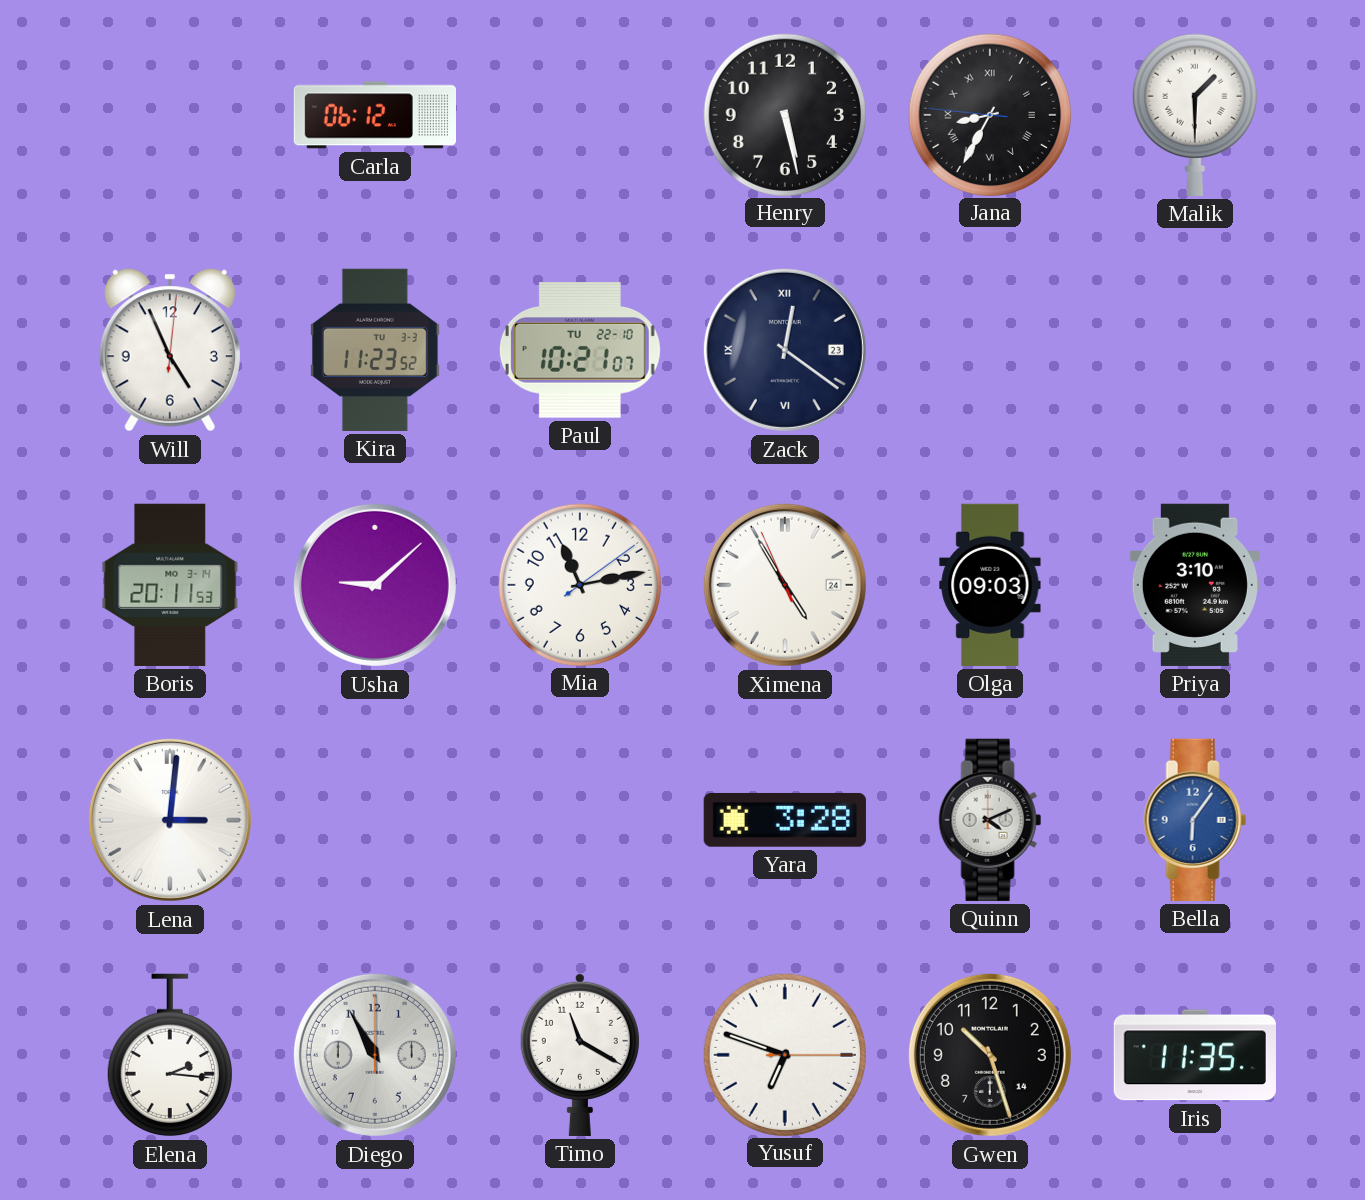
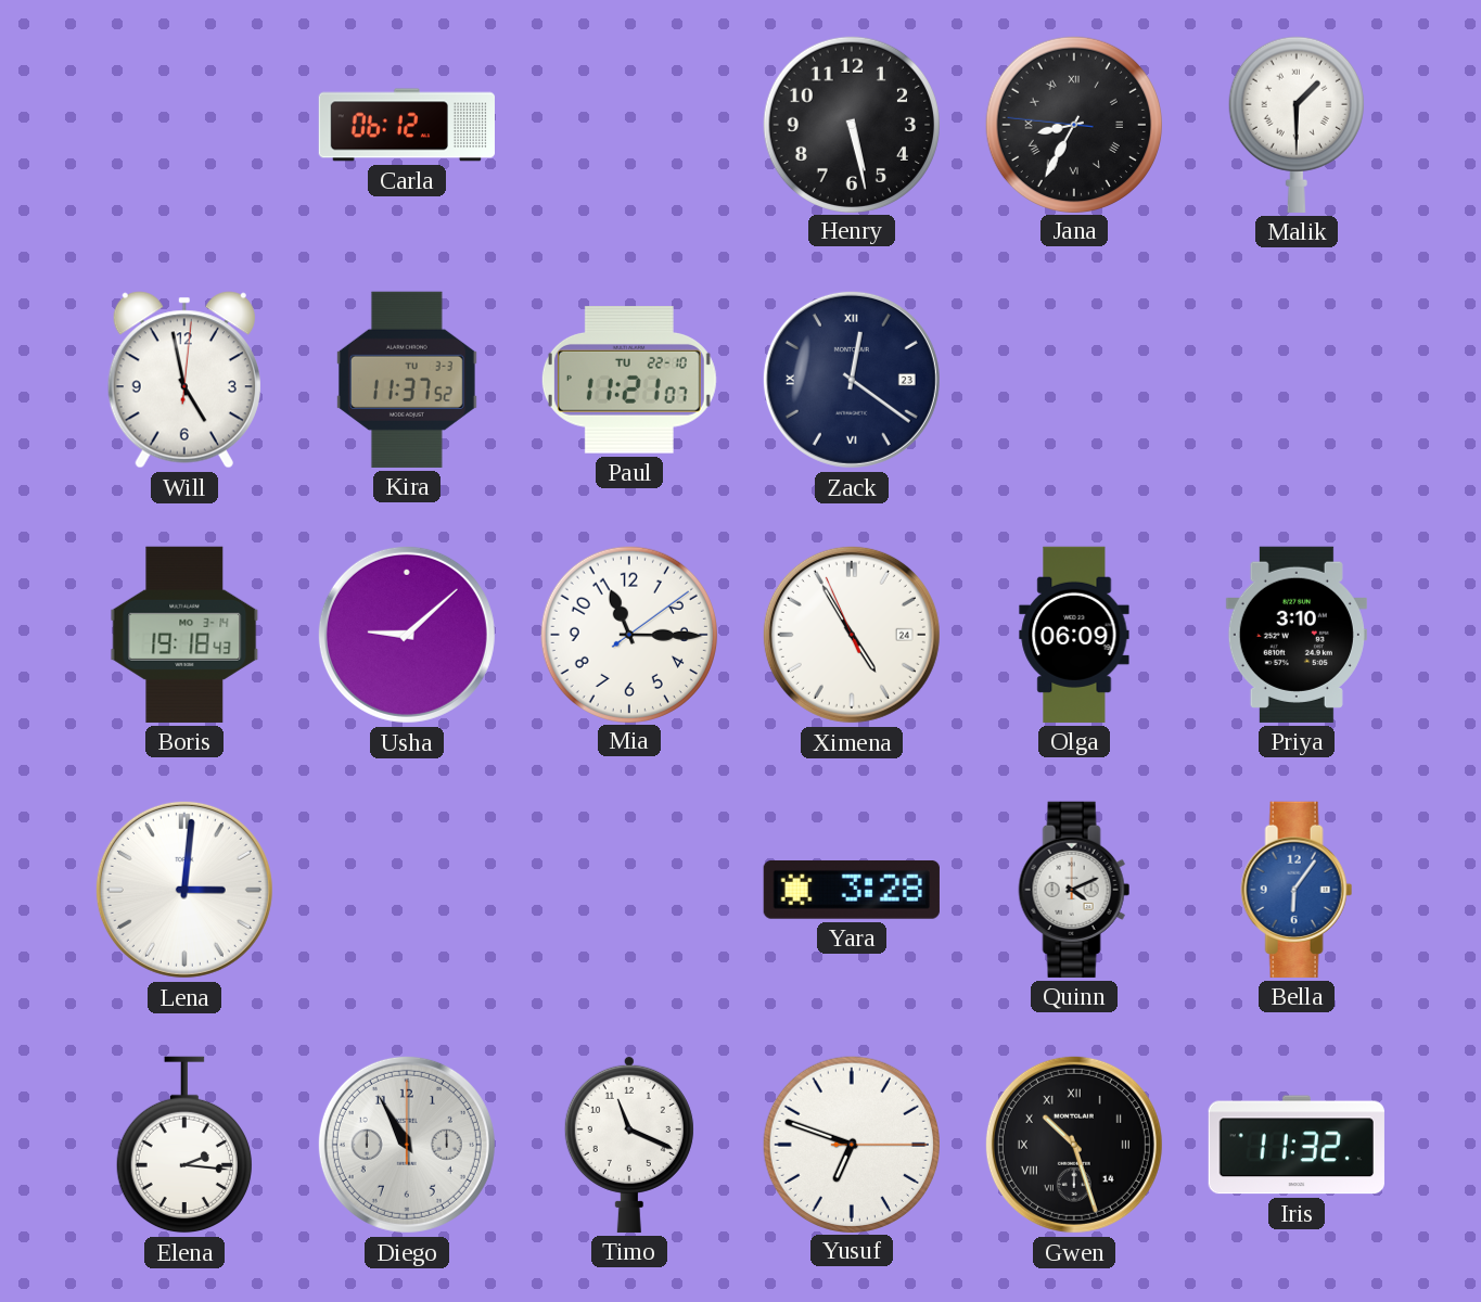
Will: 4:56 -> 4:58 (184, 380)
Kira: 11:23 -> 11:37 (407, 380)
Paul: 10:21 -> 11:21 (629, 380)
Boris: 20:11 -> 19:18 (184, 635)
Mia: 11:13 -> 11:15 (628, 634)
Olga: 09:03 -> 06:09 (1074, 635)
Timo: 11:20 -> 11:19 (629, 1144)
Gwen numerals: Arabic -> Roman (1074, 1145)
Iris: 11:35 -> 11:32 (1297, 1145)
